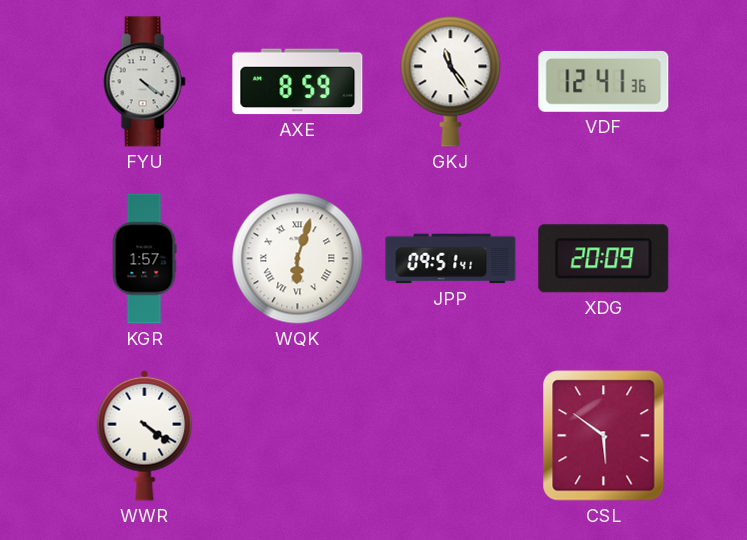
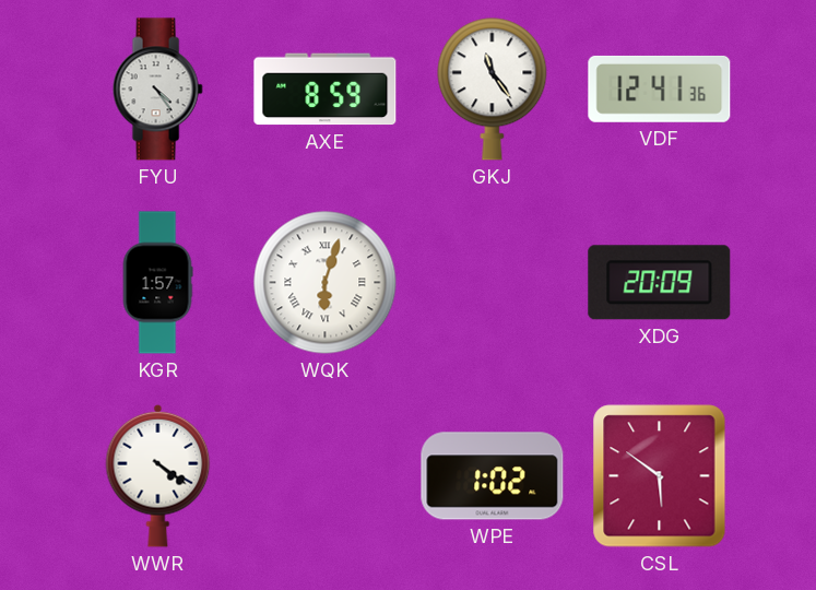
FYU: 4:21 -> 4:24 (157, 90)
JPP: 09:51 -> none (451, 259)
WPE: none -> 1:02 (493, 476)
